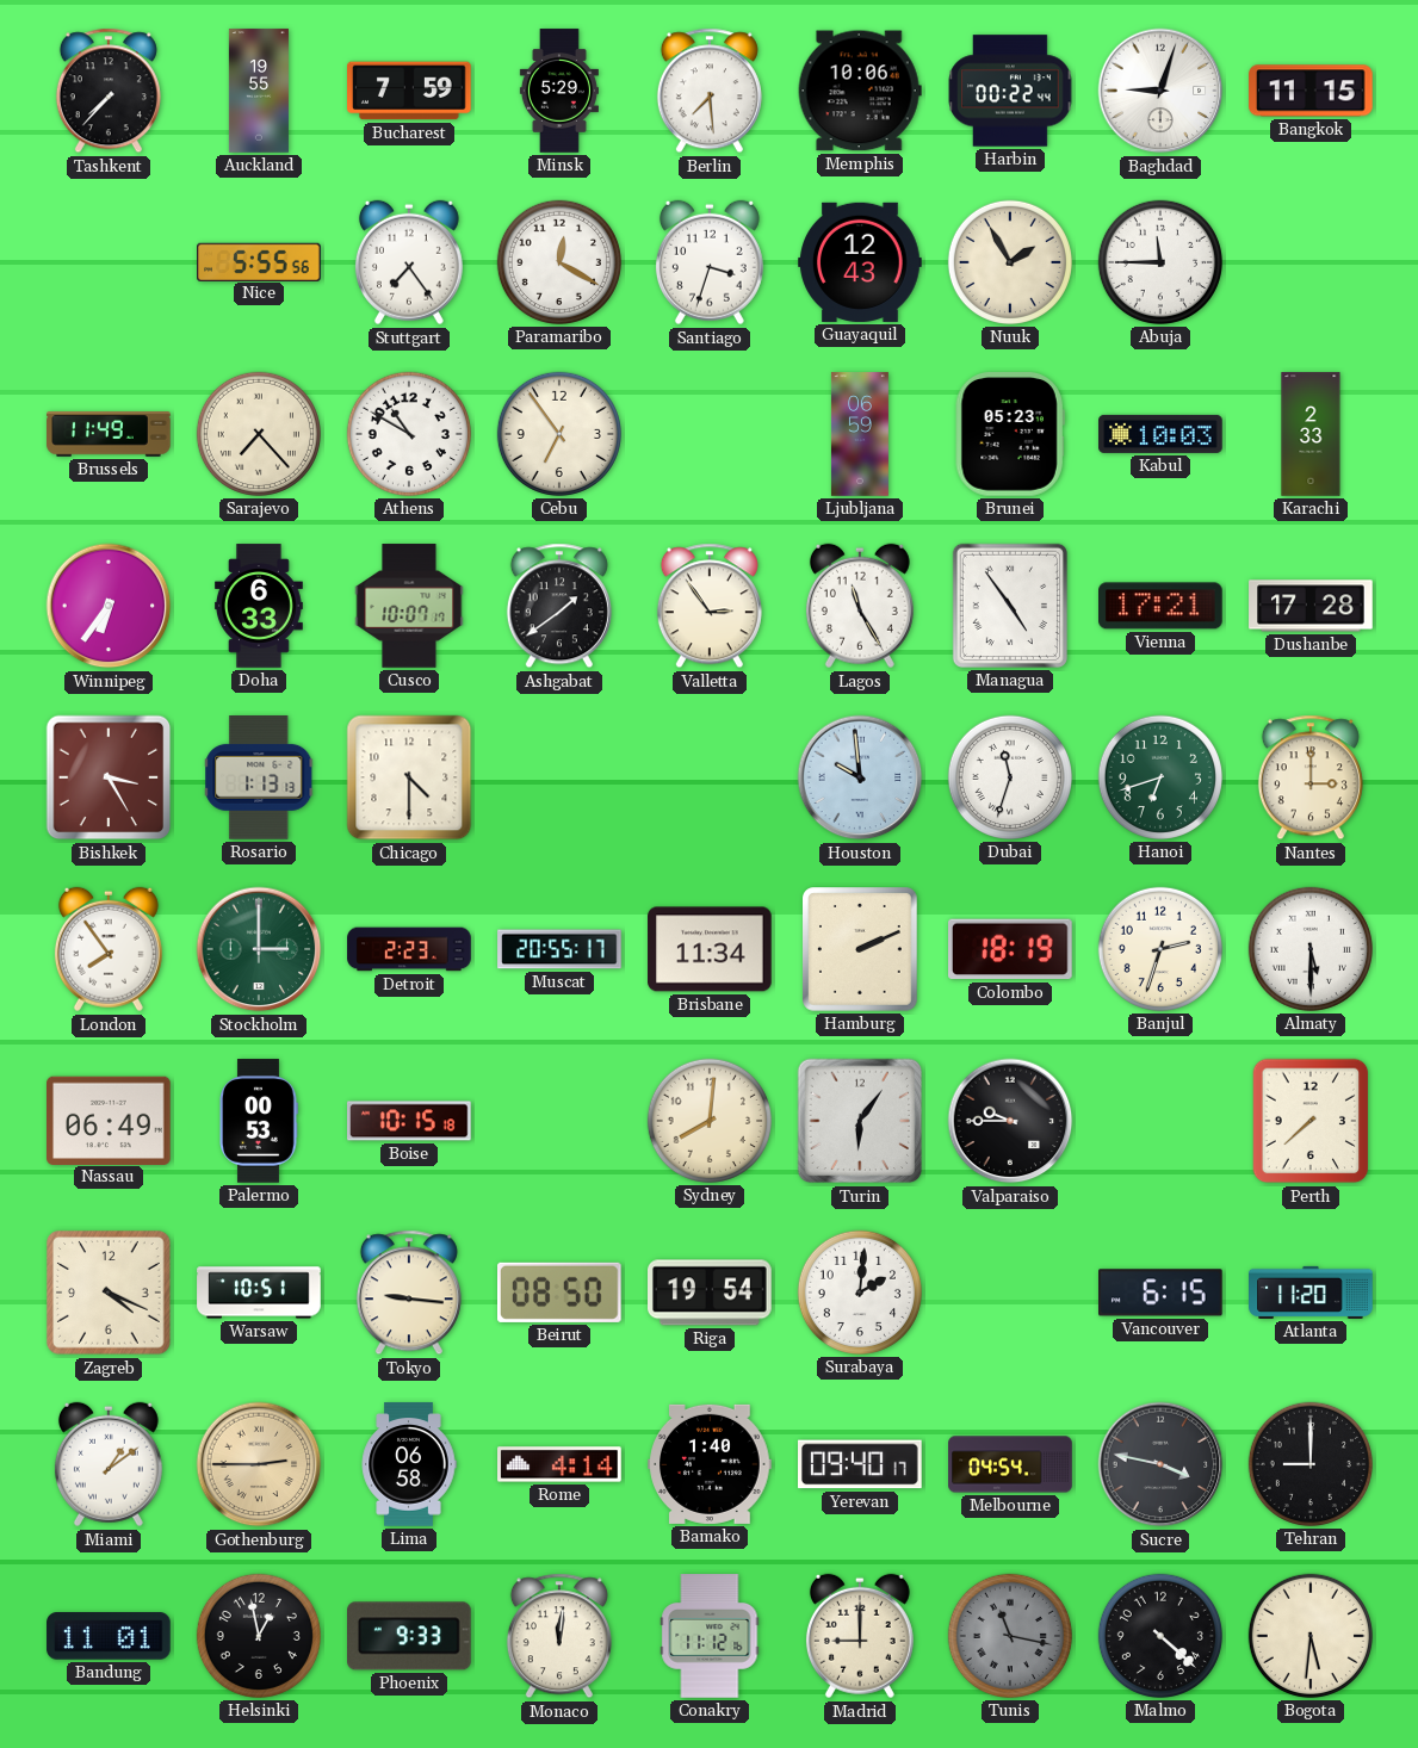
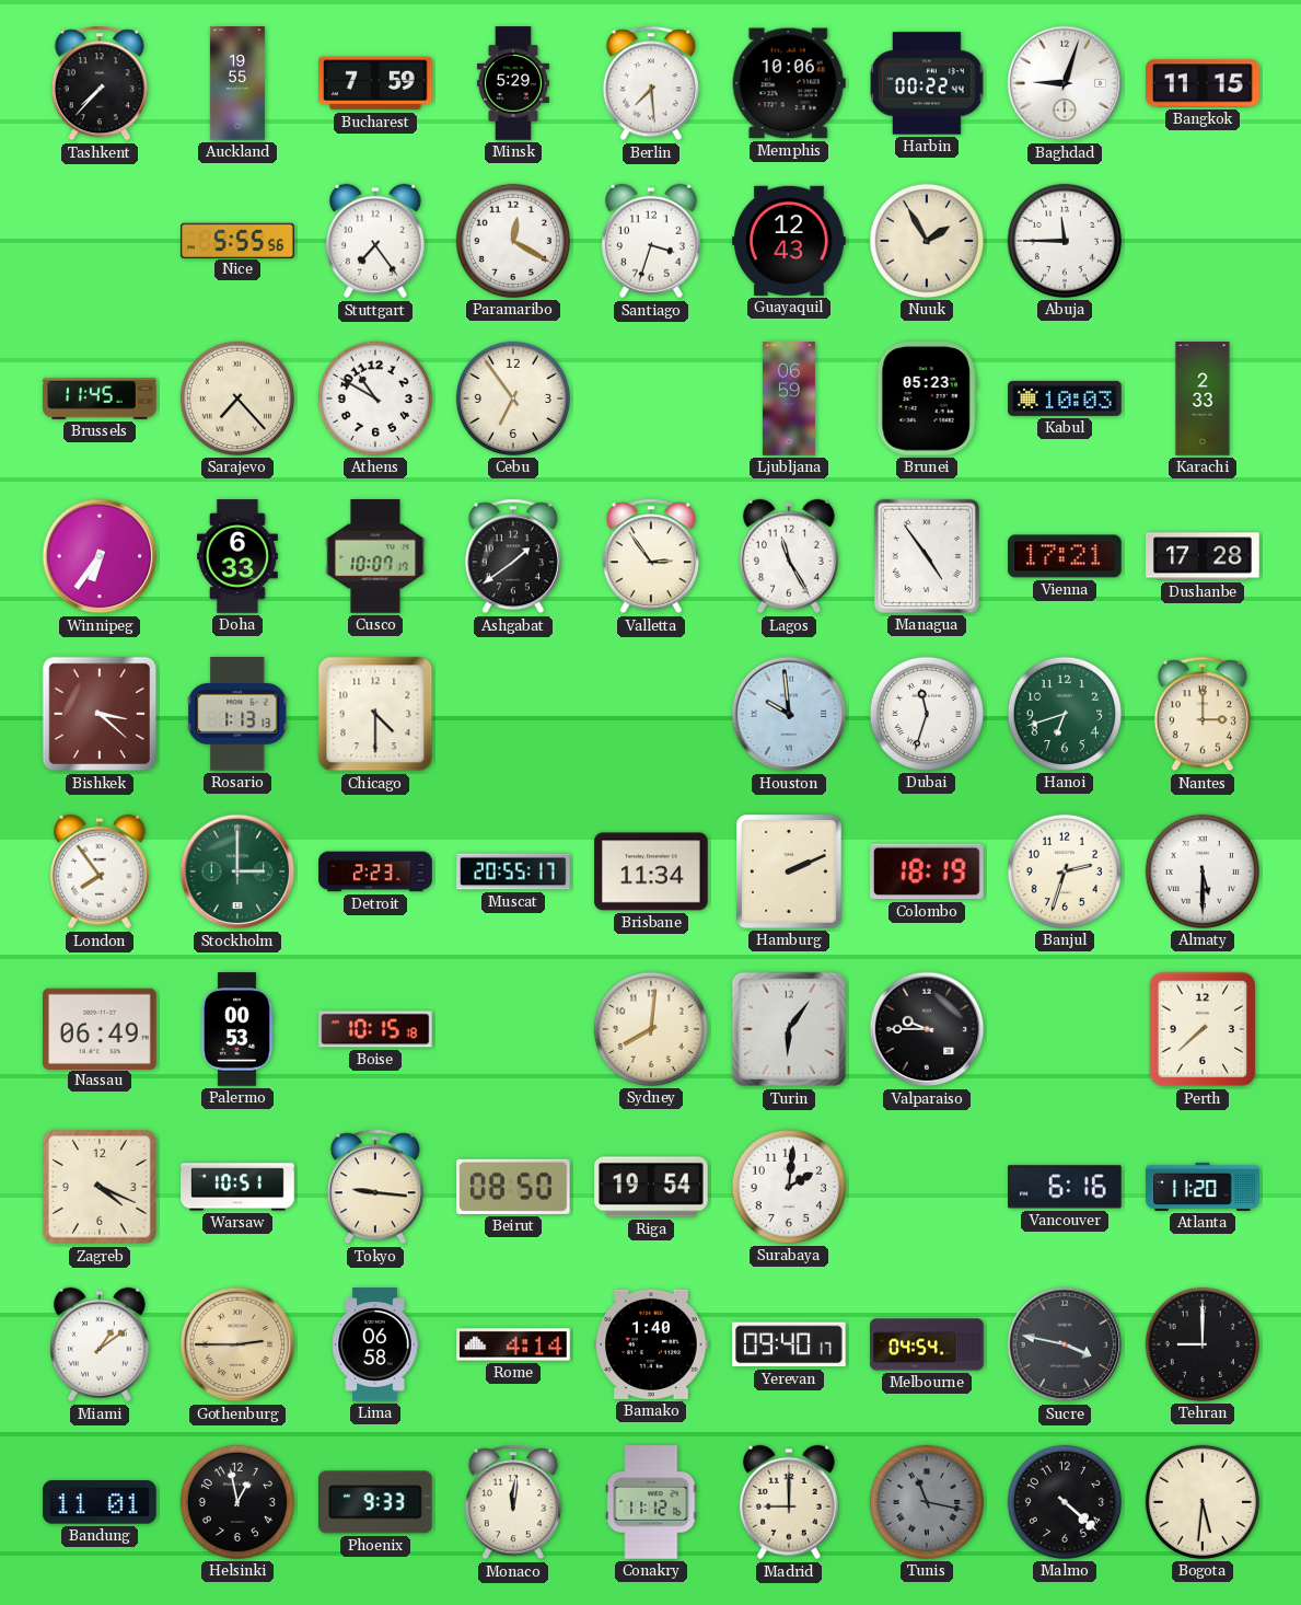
Brussels: 11:49 -> 11:45 (100, 400)
Bishkek: 3:25 -> 3:22 (100, 714)
Vancouver: 6:15 -> 6:16 (1066, 1187)
